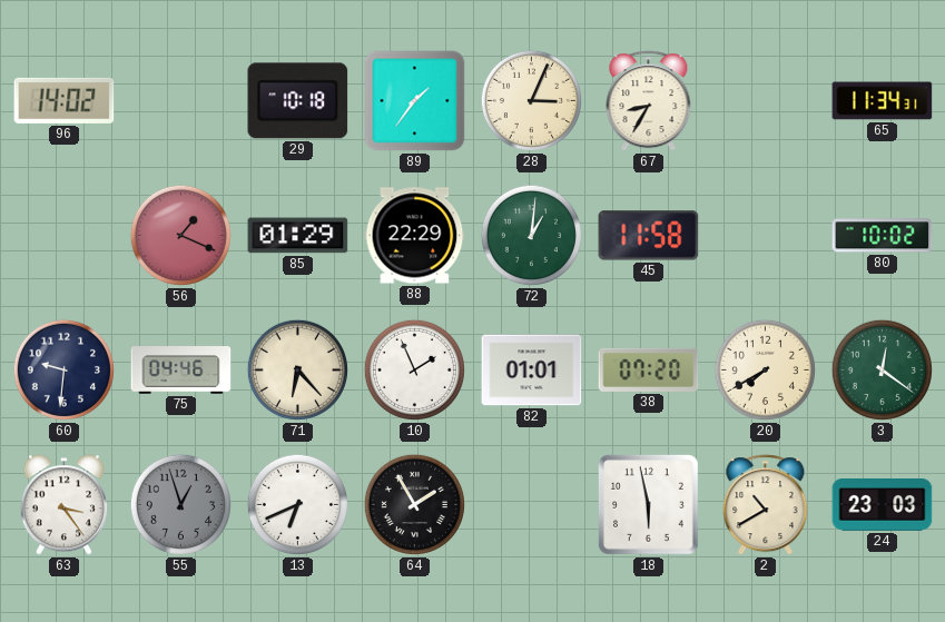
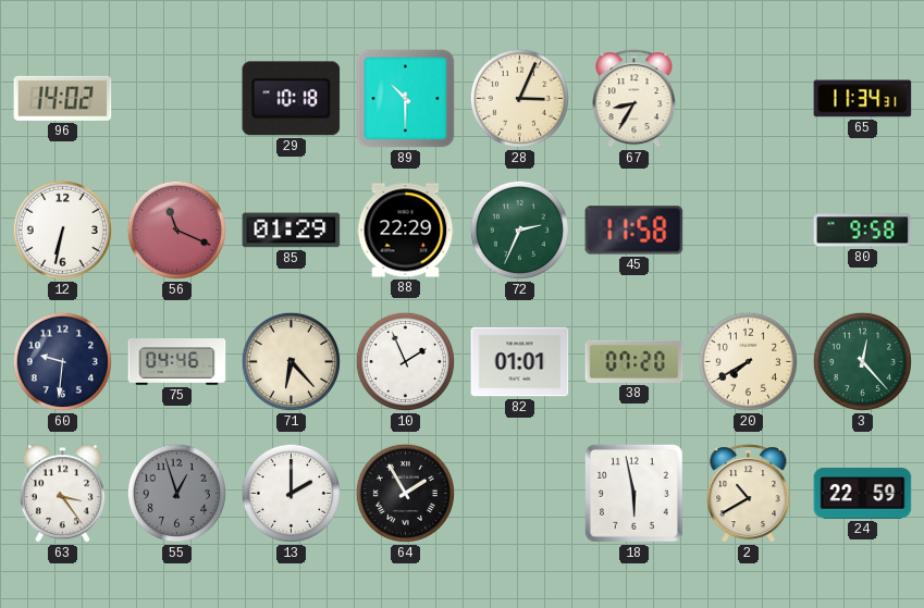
89: 1:36 -> 10:30 (406, 99)
12: none -> 6:32 (62, 229)
56: 1:19 -> 11:19 (176, 229)
72: 1:01 -> 2:34 (519, 229)
80: 10:02 -> 9:58 (863, 231)
3: 12:21 -> 12:23 (862, 361)
13: 6:41 -> 2:00 (291, 493)
24: 23:03 -> 22:59 (863, 494)
